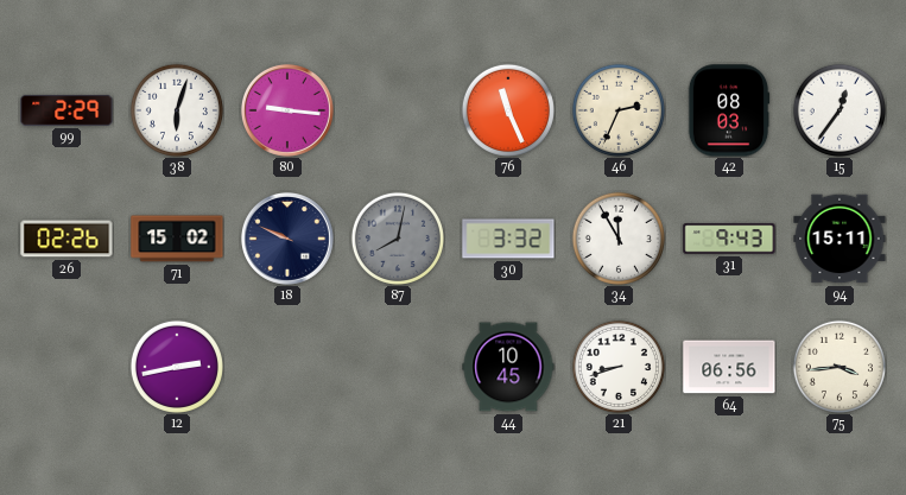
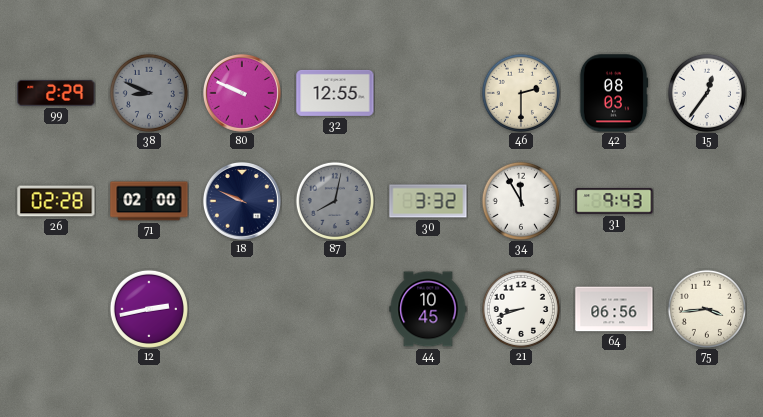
38: 6:03 -> 8:49 (149, 93)
38 dial: white -> grey (149, 93)
80: 9:16 -> 9:49 (242, 93)
32: none -> 12:55 (335, 93)
76: 11:26 -> none (508, 110)
46: 2:34 -> 2:30 (521, 93)
26: 02:26 -> 02:28 (56, 201)
71: 15:02 -> 02:00 (149, 201)
94: 15:11 -> none (840, 239)
